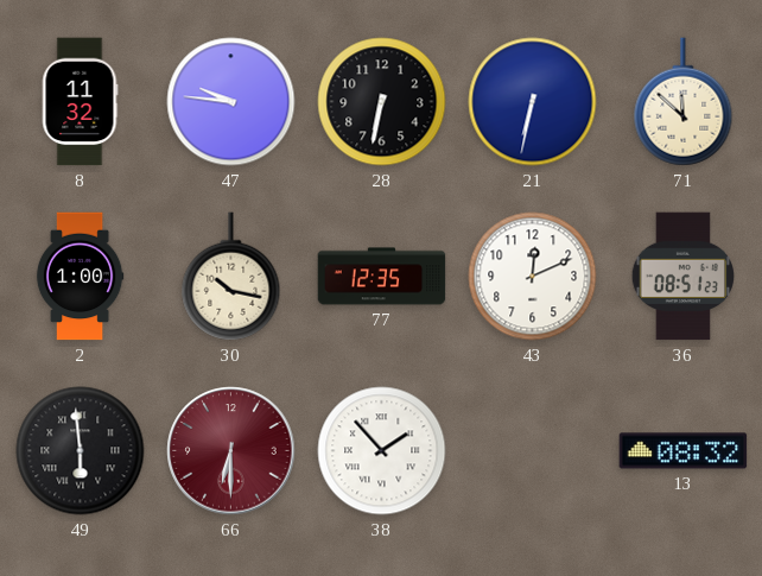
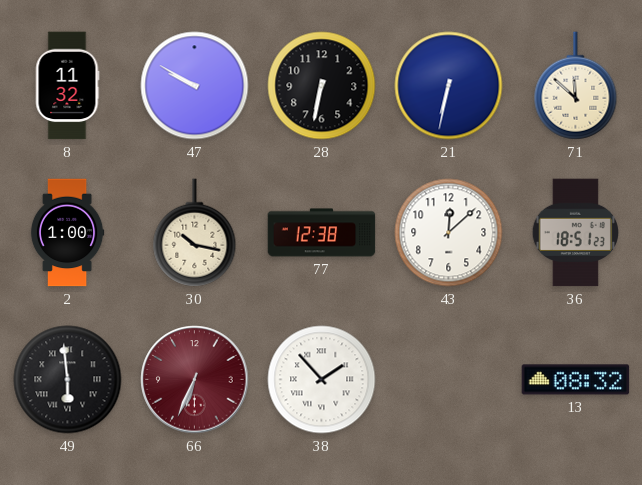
47: 9:46 -> 9:50 (195, 86)
77: 12:35 -> 12:38 (322, 233)
43: 12:11 -> 12:08 (449, 233)
36: 08:51 -> 18:51 (575, 233)
66: 6:30 -> 6:34 (195, 380)
